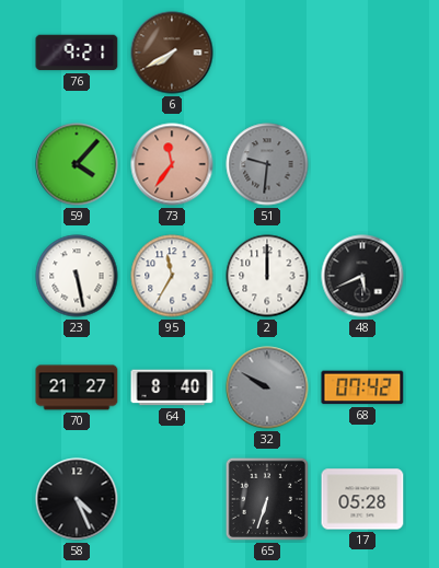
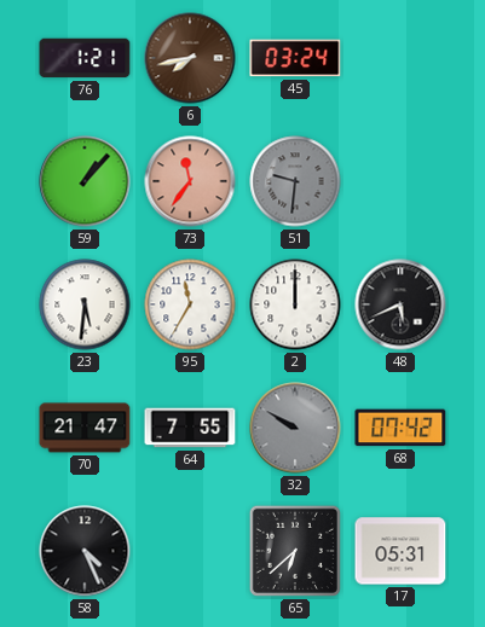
76: 9:21 -> 1:21 (85, 58)
6: 7:40 -> 7:43 (190, 58)
45: none -> 03:24 (295, 58)
59: 4:07 -> 1:07 (85, 181)
23: 5:28 -> 5:31 (85, 304)
70: 21:27 -> 21:47 (85, 428)
64: 8:40 -> 7:55 (190, 428)
65: 6:33 -> 6:38 (295, 551)
17: 05:28 -> 05:31 (400, 551)
